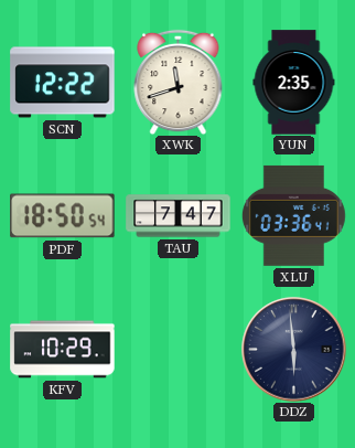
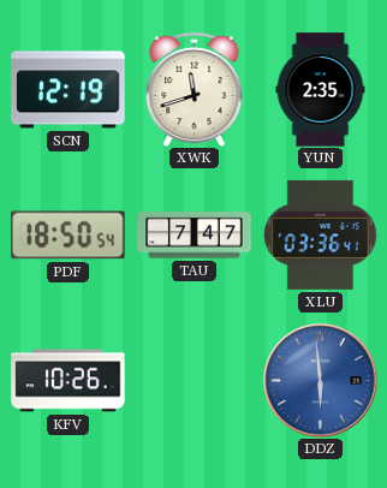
SCN: 12:22 -> 12:19 (69, 90)
KFV: 10:29 -> 10:26 (69, 381)
DDZ dial: navy -> blue (321, 381)
